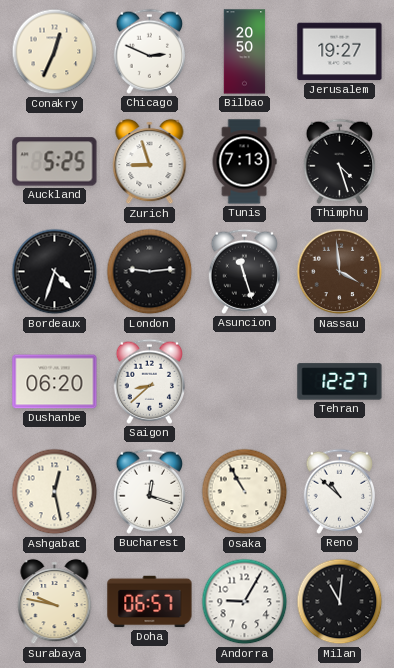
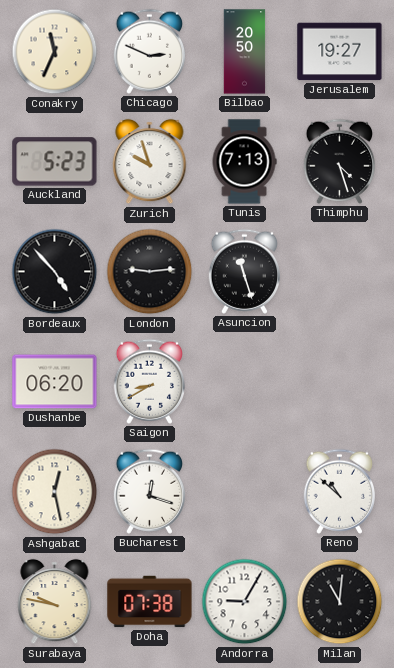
Conakry: 12:34 -> 11:34 (55, 52)
Auckland: 5:25 -> 5:23 (55, 162)
Zurich: 8:57 -> 9:57 (150, 162)
Bordeaux: 4:33 -> 4:53 (55, 272)
Nassau: 3:59 -> none (340, 272)
Saigon: 8:38 -> 8:40 (149, 381)
Tehran: 12:27 -> none (340, 382)
Osaka: 10:55 -> none (245, 492)
Doha: 06:57 -> 07:38 (150, 602)
